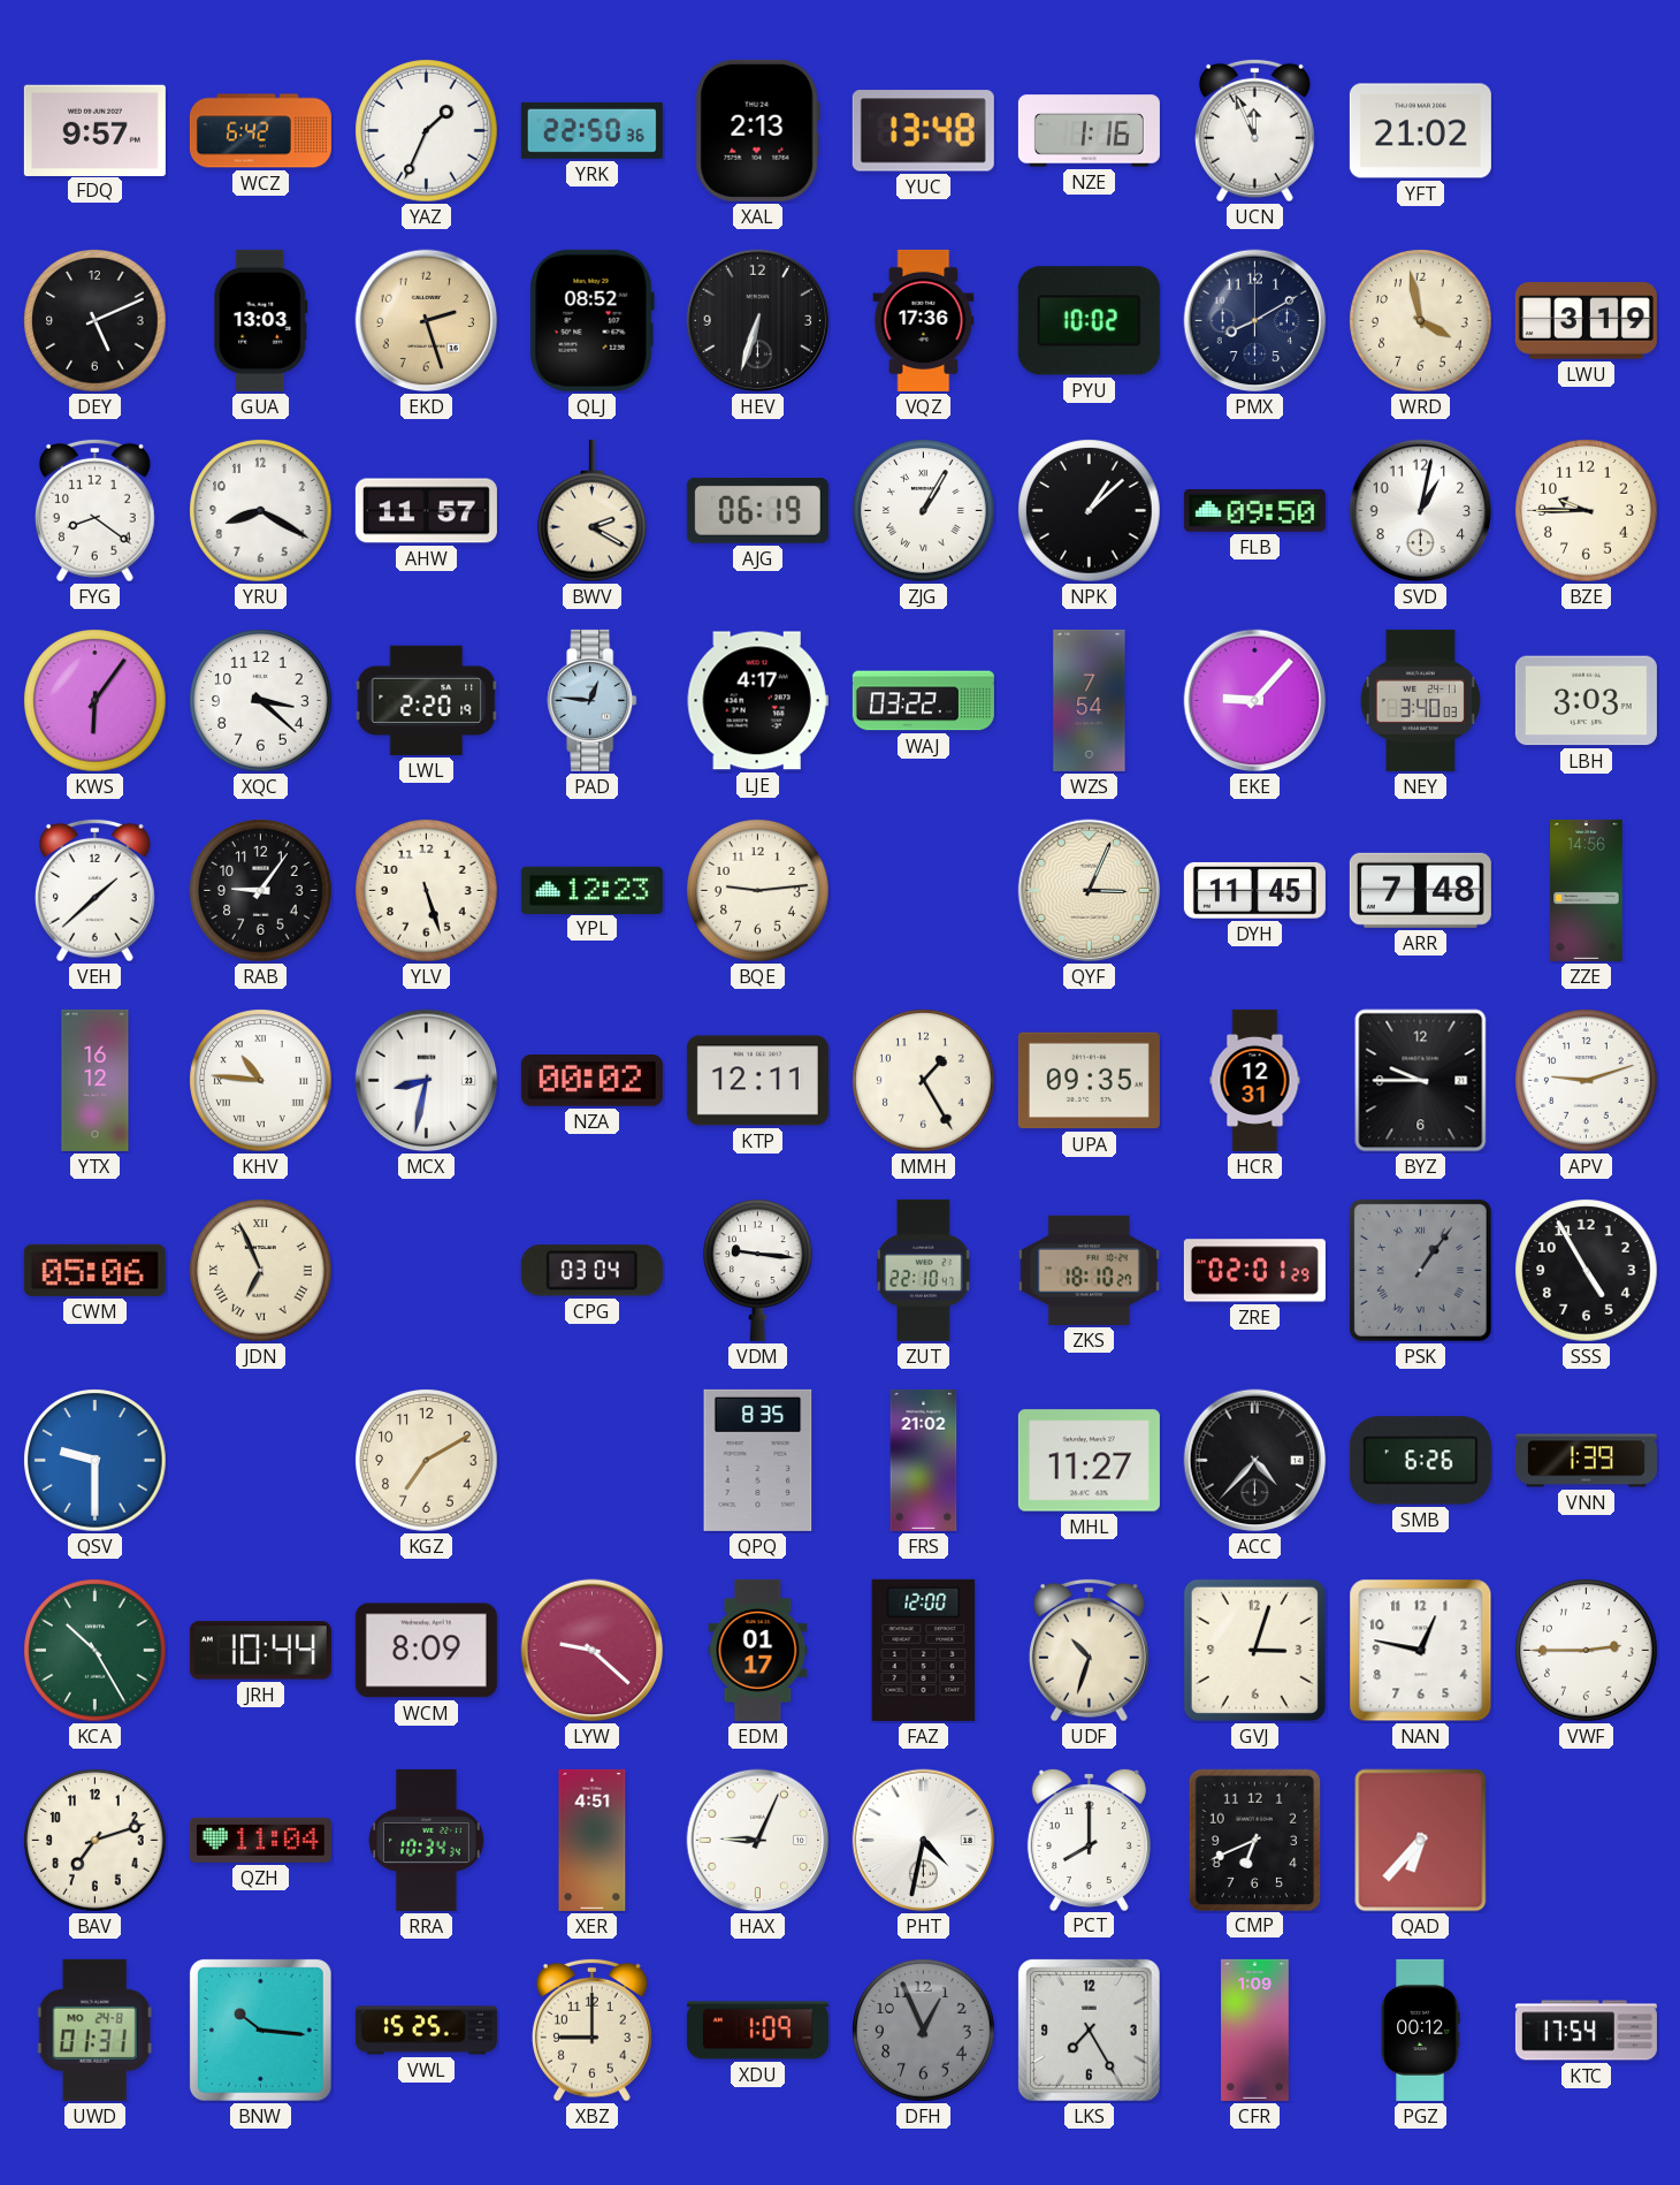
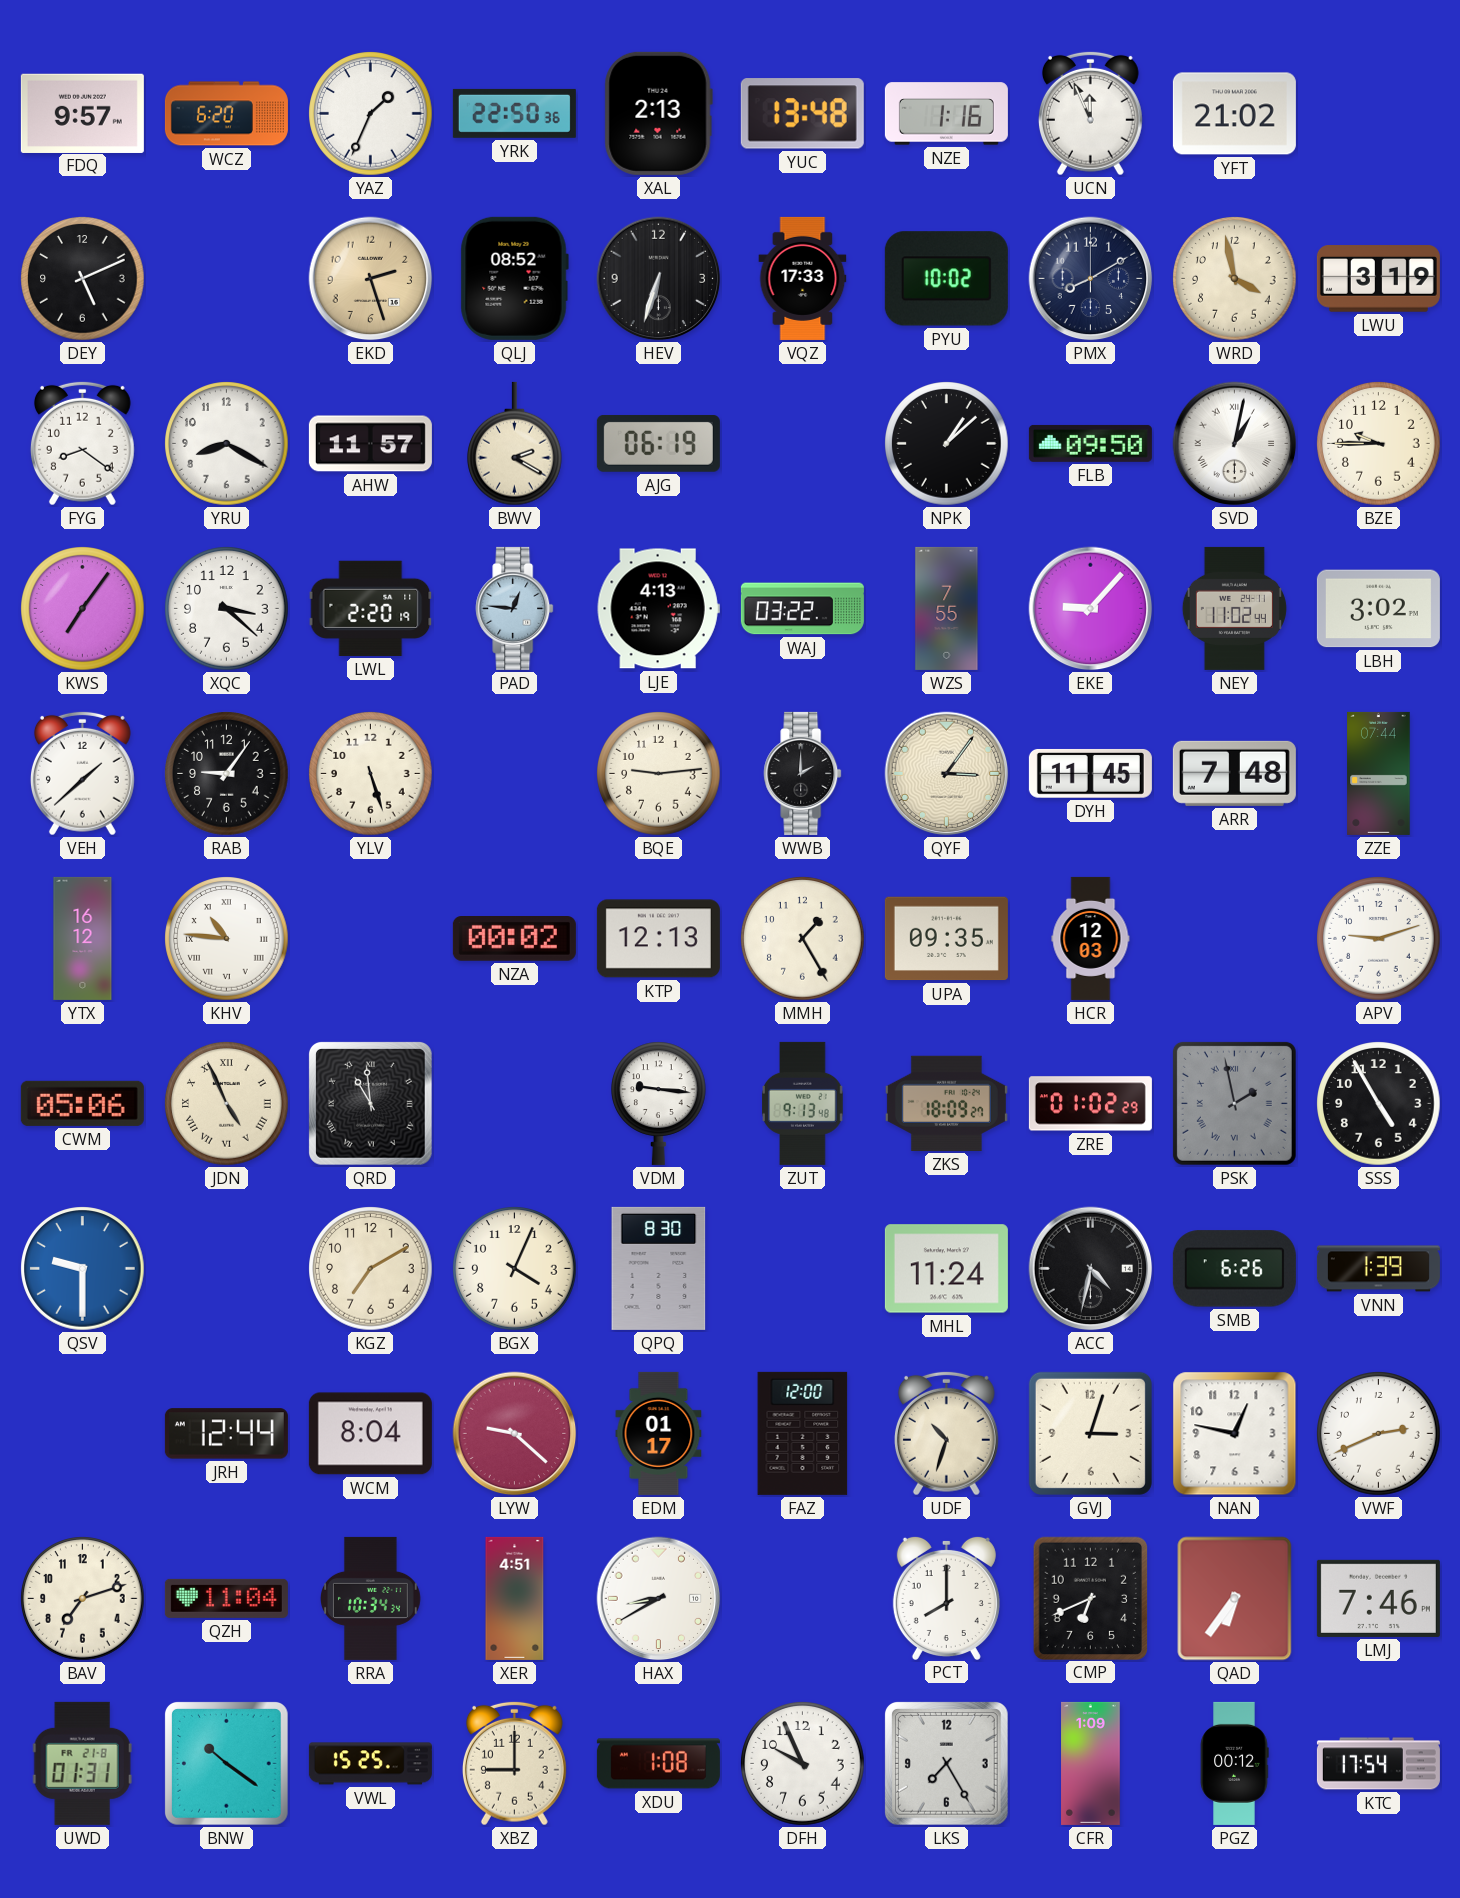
WCZ: 6:42 -> 6:20 (226, 114)
GUA: 13:03 -> none (261, 320)
VQZ: 17:36 -> 17:33 (803, 278)
ZJG: 1:05 -> none (924, 511)
SVD numerals: Arabic -> Roman (1235, 444)
KWS: 6:06 -> 7:06 (83, 609)
LJE: 4:17 -> 4:13 (658, 609)
WZS: 7:54 -> 7:55 (947, 608)
NEY: 3:40 -> 11:02 (1234, 608)
LBH: 3:03 -> 3:02 (1378, 609)
YPL: 12:23 -> none (591, 890)
WWB: none -> 2:00 (803, 773)
QYF: 3:04 -> 3:06 (947, 774)
ZZE: 14:56 -> 07:44 (1379, 773)
MCX: 8:32 -> none (427, 1081)
KTP: 12:11 -> 12:13 (658, 939)
HCR: 12:31 -> 12:03 (1091, 938)
BYZ: 9:45 -> none (1421, 1081)
JDN: 6:56 -> 4:56 (227, 1104)
QRD: none -> 10:59 (371, 1104)
CPG: 03:04 -> none (591, 1271)
ZUT: 22:10 -> 9:13 (803, 1103)
ZKS: 18:10 -> 18:09 (946, 1103)
ZRE: 02:01 -> 01:02 (1090, 1104)
PSK: 1:06 -> 1:58 (1234, 1103)
BGX: none -> 4:04 (515, 1269)
QPQ: 8:35 -> 8:30 (659, 1268)
FRS: 21:02 -> none (924, 1460)
MHL: 11:27 -> 11:24 (946, 1269)
ACC: 4:37 -> 4:32 (1091, 1269)
KCA: 10:25 -> none (96, 1651)
JRH: 10:44 -> 12:44 (226, 1434)
WCM: 8:09 -> 8:04 (370, 1434)
VWF: 2:45 -> 2:41 (1379, 1434)
HAX: 9:04 -> 8:40 (659, 1599)
PHT: 4:32 -> none (924, 1841)
QAD: 6:37 -> 6:36 (1235, 1599)
LMJ: none -> 7:46 (1378, 1598)
UWD date: MO 24-8 -> FR 21-8 (82, 1763)
BNW: 10:16 -> 10:21 (227, 1764)
XDU: 1:09 -> 1:08 (658, 1764)
DFH: 12:56 -> 9:56 (803, 1764)
DFH dial: grey -> white (803, 1764)
